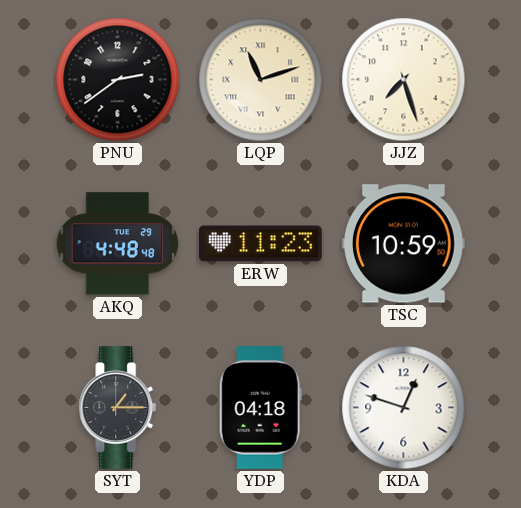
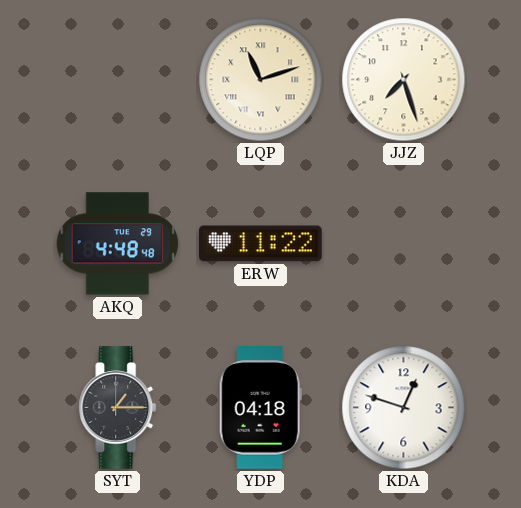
PNU: 2:39 -> none (118, 80)
ERW: 11:23 -> 11:22 (261, 244)
TSC: 10:59 -> none (404, 244)
